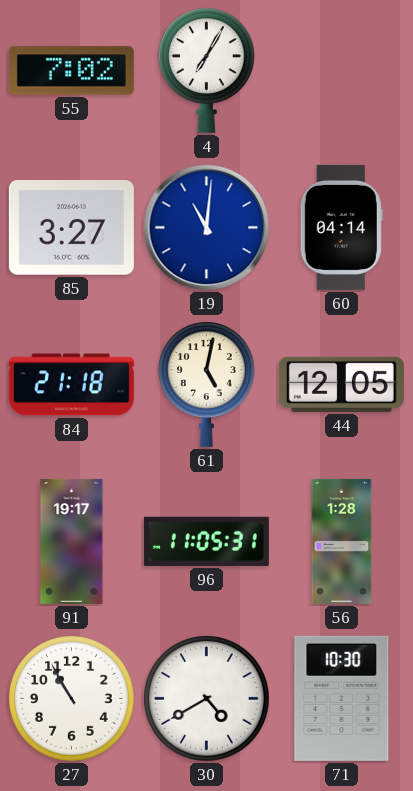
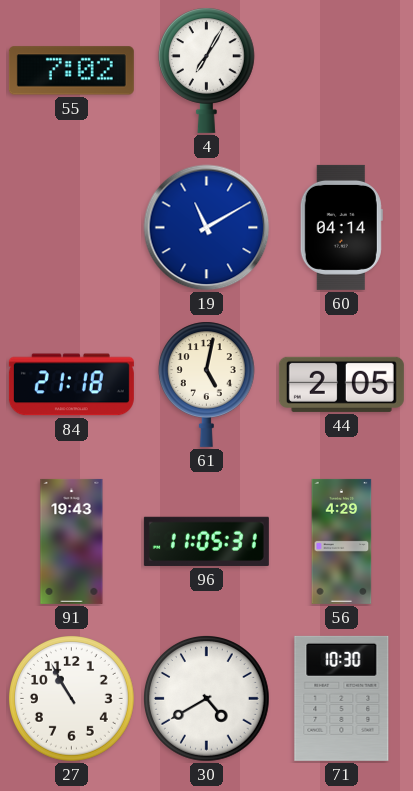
85: 3:27 -> none (71, 228)
19: 11:01 -> 11:10 (207, 228)
44: 12:05 -> 2:05 (341, 384)
91: 19:17 -> 19:43 (72, 541)
56: 1:28 -> 4:29 (342, 541)
